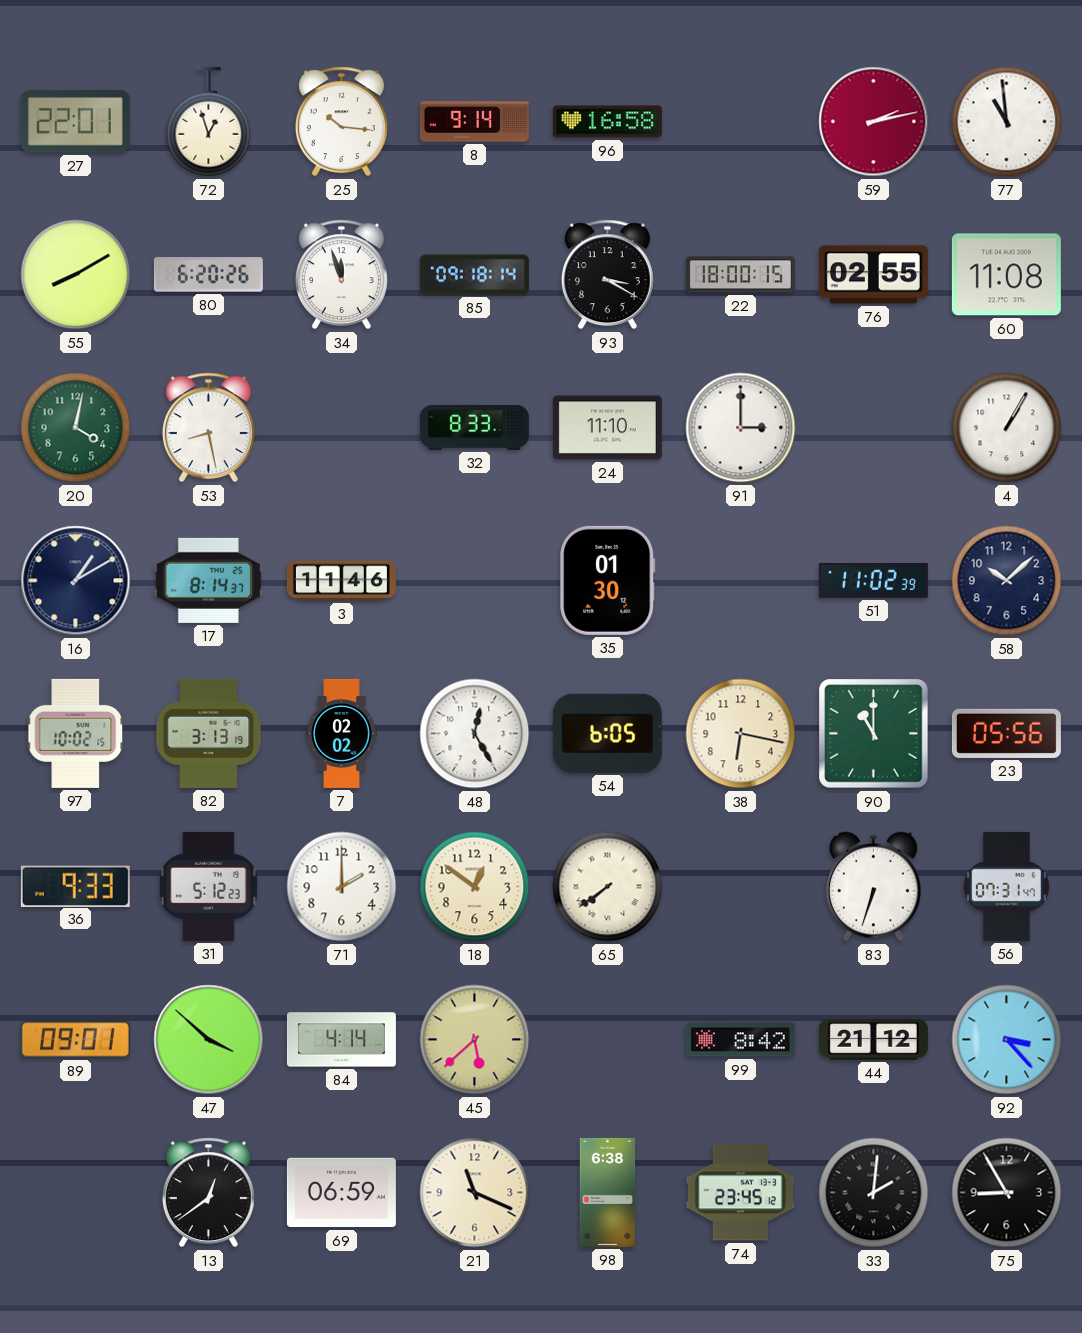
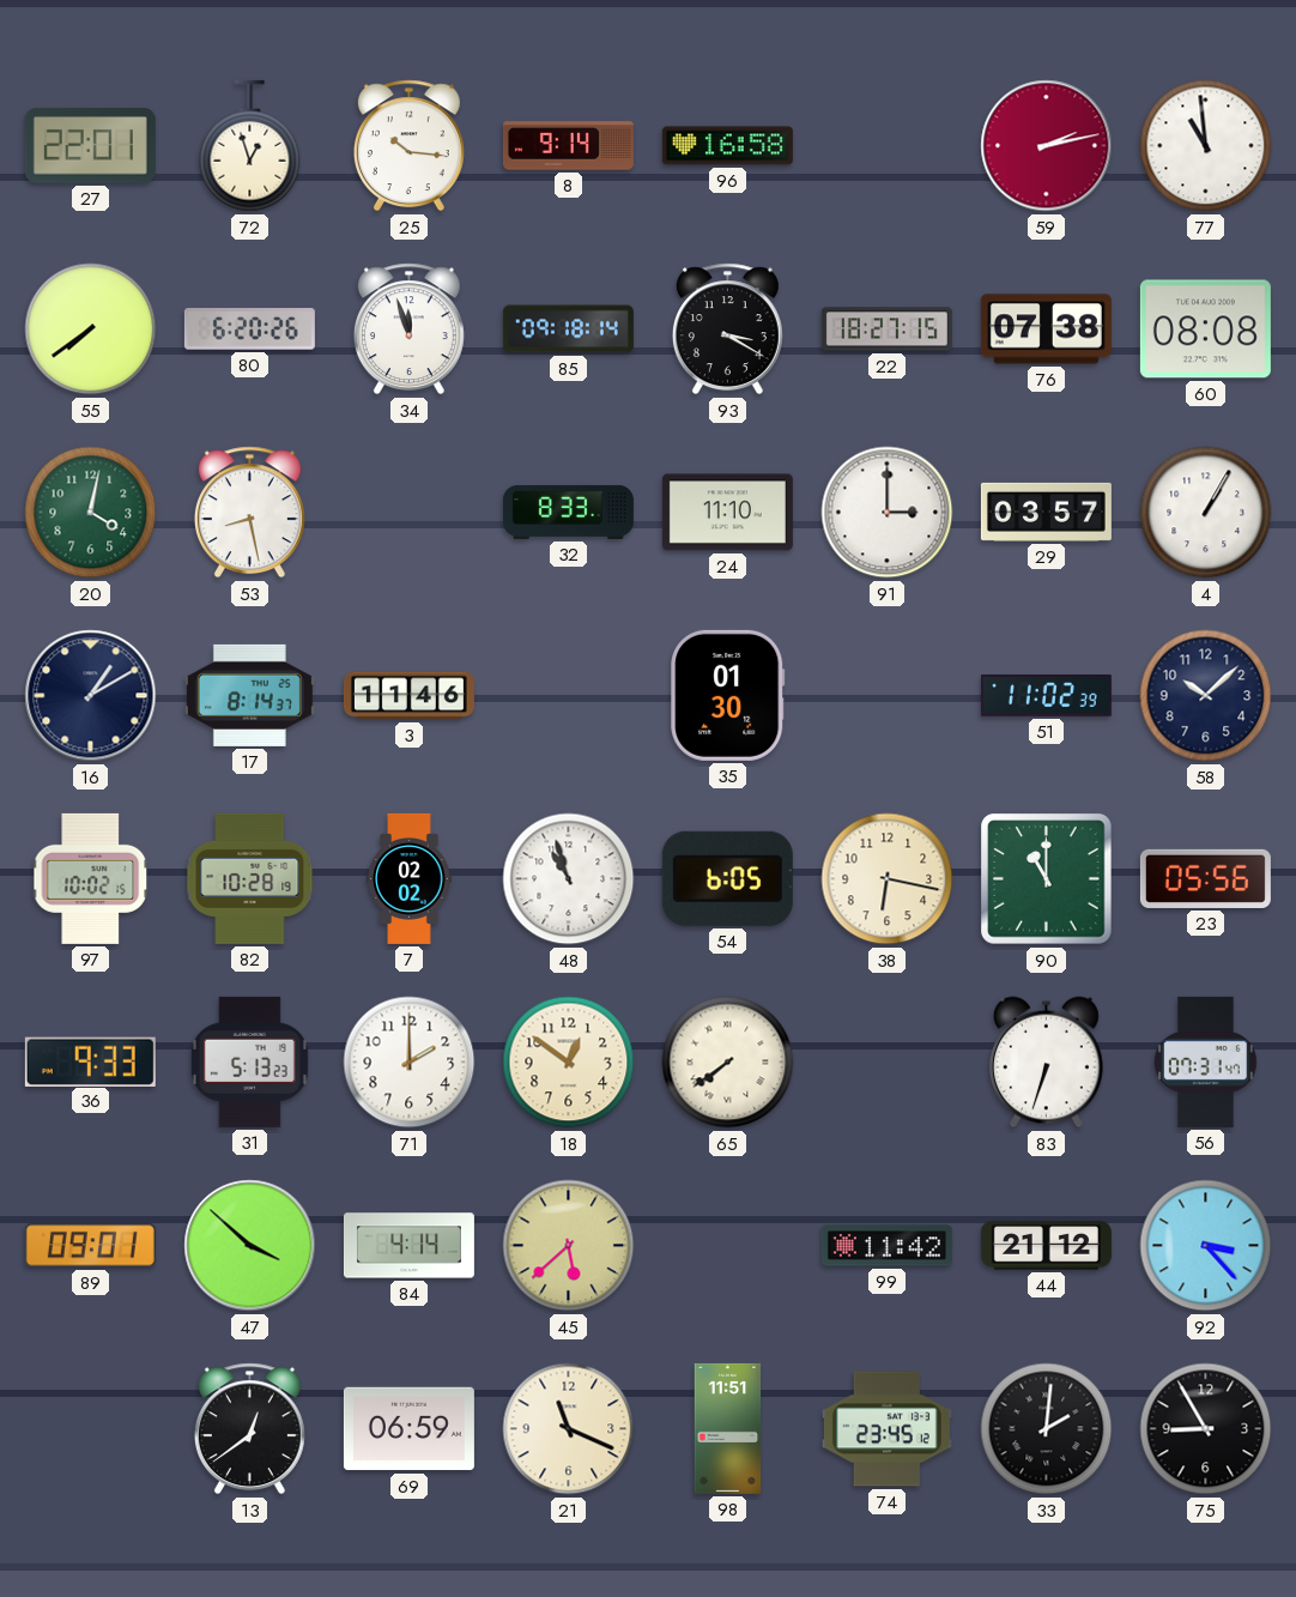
55: 8:10 -> 7:39 (91, 329)
22: 18:00 -> 18:27 (886, 329)
76: 02:55 -> 07:38 (1046, 329)
60: 11:08 -> 08:08 (1205, 329)
29: none -> 03:57 (1046, 512)
82: 3:13 -> 10:28 (250, 878)
48: 12:25 -> 10:57 (569, 879)
31: 5:12 -> 5:13 (249, 1061)
99: 8:42 -> 11:42 (886, 1246)
98: 6:38 -> 11:51 (728, 1428)
